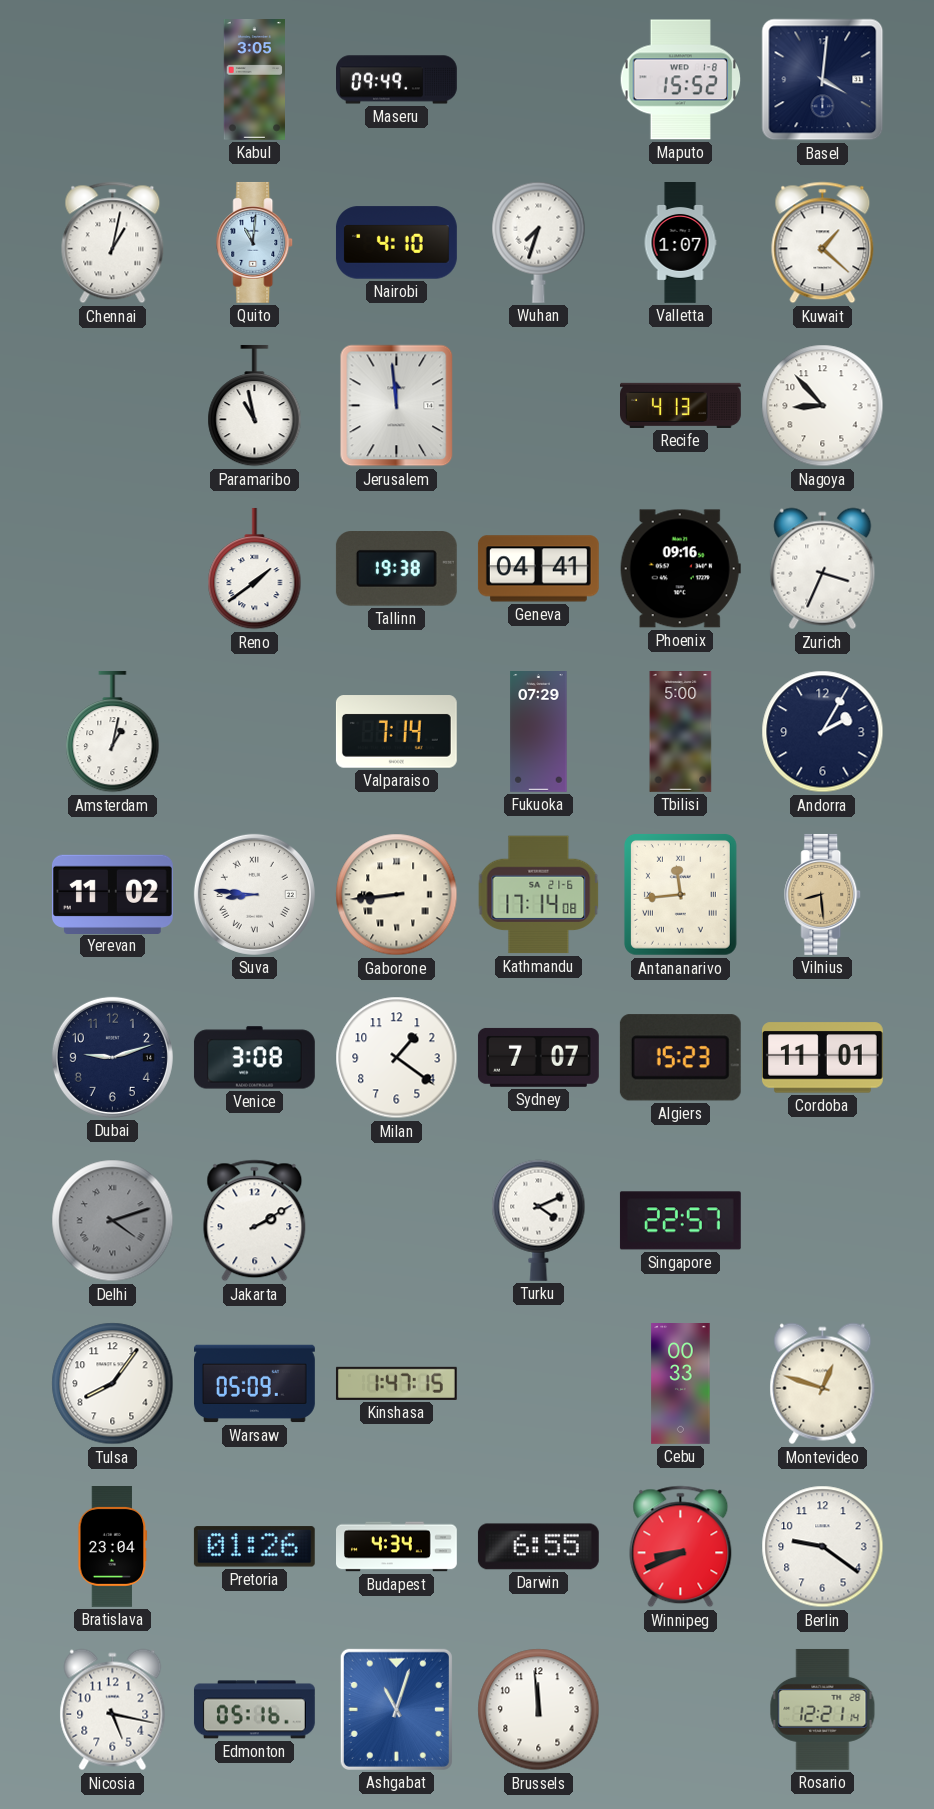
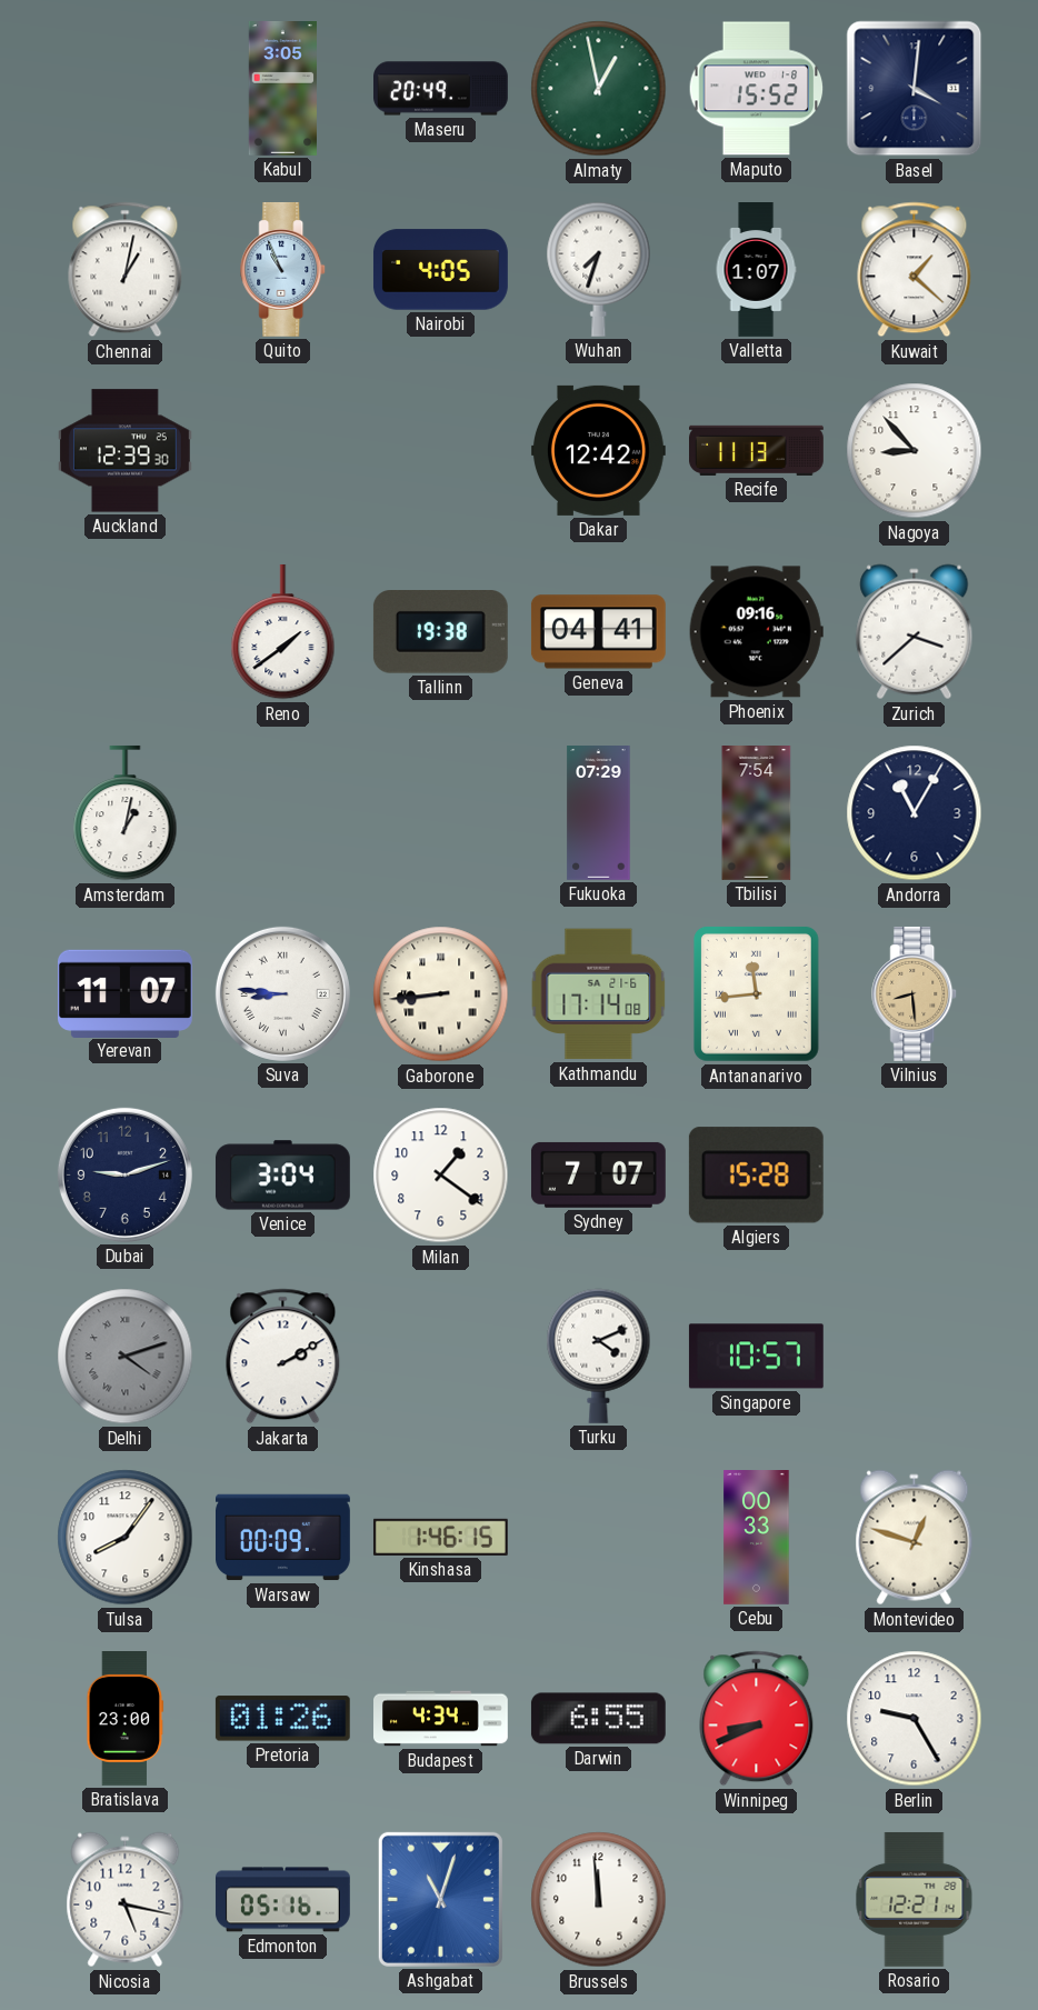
Maseru: 09:49 -> 20:49 (441, 89)
Almaty: none -> 12:58 (599, 89)
Quito: 11:01 -> 10:56 (283, 269)
Nairobi: 4:10 -> 4:05 (441, 270)
Auckland: none -> 12:39 (124, 451)
Paramaribo: 10:58 -> none (255, 406)
Jerusalem: 11:59 -> none (397, 406)
Dakar: none -> 12:42 (598, 450)
Recife: 4:13 -> 11:13 (757, 450)
Zurich: 3:34 -> 3:38 (915, 632)
Valparaiso: 7:14 -> none (396, 732)
Tbilisi: 5:00 -> 7:54 (757, 813)
Andorra: 2:05 -> 11:05 (915, 813)
Yerevan: 11:02 -> 11:07 (124, 993)
Venice: 3:08 -> 3:04 (282, 1176)
Algiers: 15:23 -> 15:28 (756, 1176)
Cordoba: 11:01 -> none (822, 1058)
Singapore: 22:57 -> 10:57 (756, 1357)
Warsaw: 05:09 -> 00:09 (283, 1538)
Kinshasa: 1:47 -> 1:46 (440, 1537)
Bratislava: 23:04 -> 23:00 (126, 1719)
Berlin: 9:21 -> 9:25 (915, 1719)
